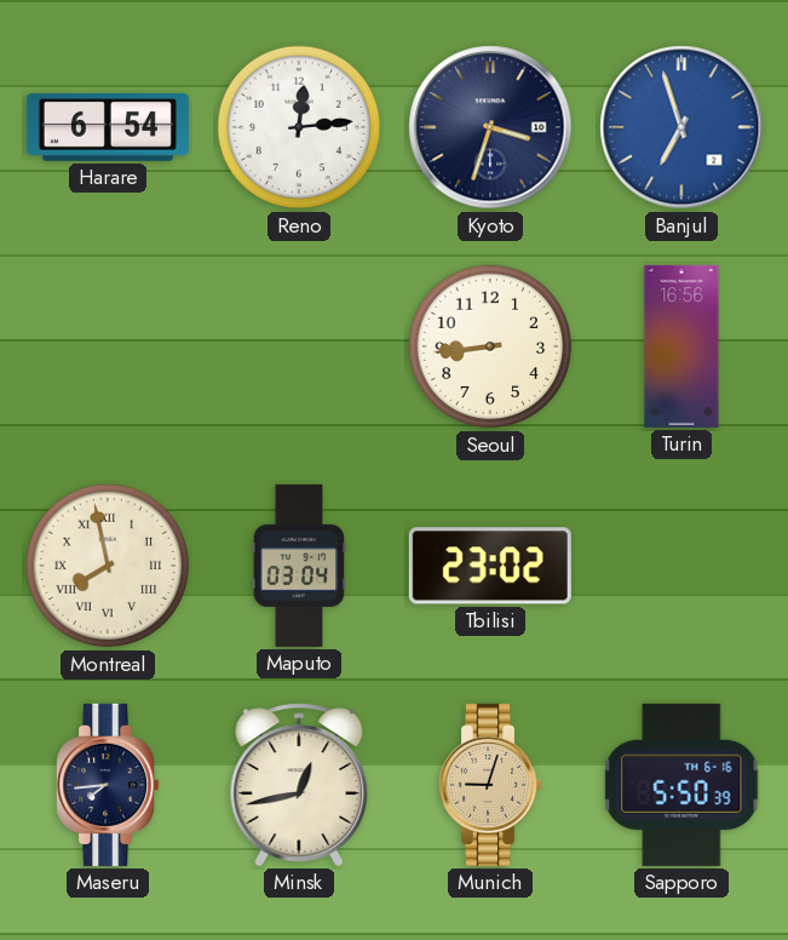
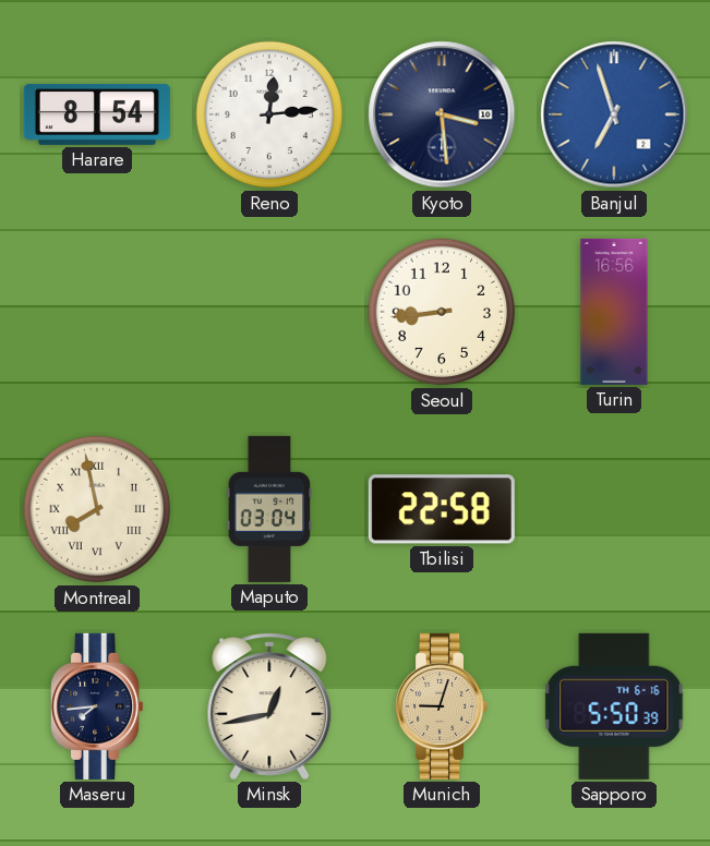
Harare: 6:54 -> 8:54 (97, 114)
Kyoto: 3:33 -> 3:29 (442, 114)
Tbilisi: 23:02 -> 22:58 (442, 509)
